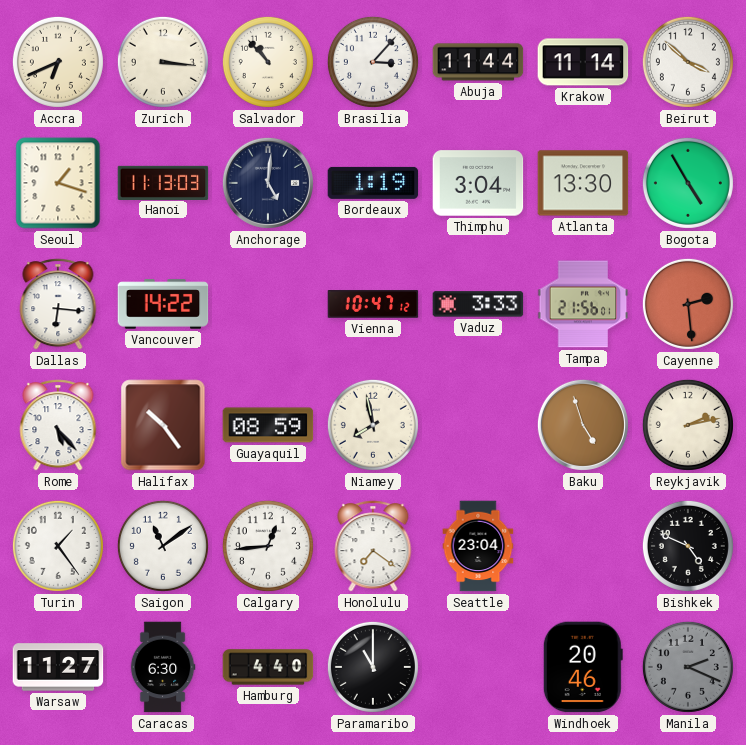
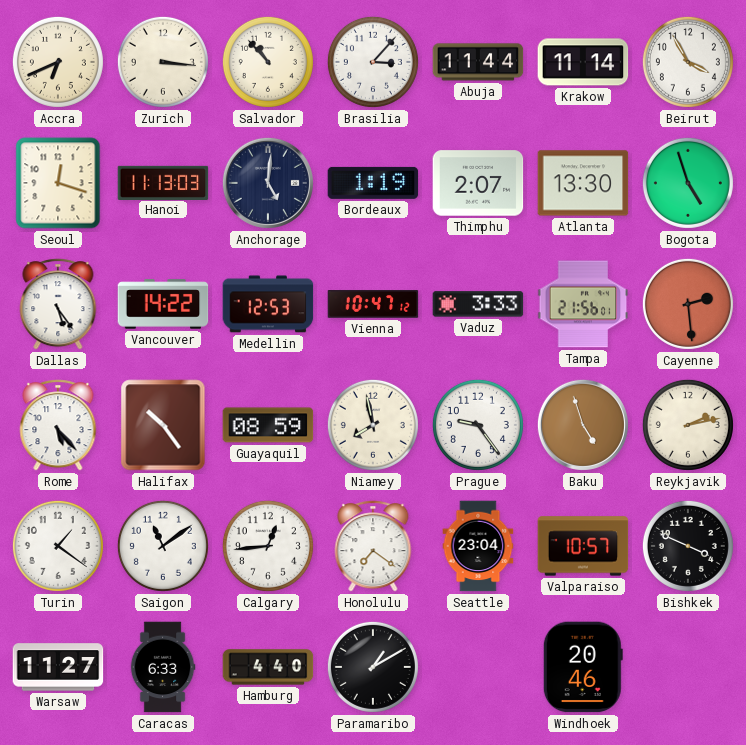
Beirut: 3:52 -> 3:55 (688, 62)
Seoul: 1:18 -> 12:18 (58, 183)
Thimphu: 3:04 -> 2:07 (478, 183)
Bogota: 4:55 -> 4:57 (688, 183)
Dallas: 6:16 -> 5:24 (58, 304)
Medellin: none -> 12:53 (268, 304)
Prague: none -> 9:24 (478, 425)
Turin: 1:24 -> 1:21 (58, 546)
Valparaiso: none -> 10:57 (583, 546)
Bishkek: 4:49 -> 3:49 (688, 546)
Caracas: 6:30 -> 6:33 (163, 667)
Paramaribo: 11:00 -> 1:10 (373, 667)
Manila: 2:19 -> none (688, 667)
